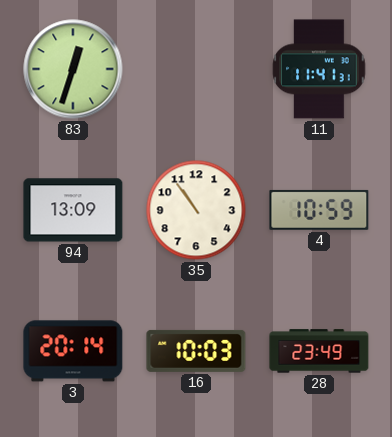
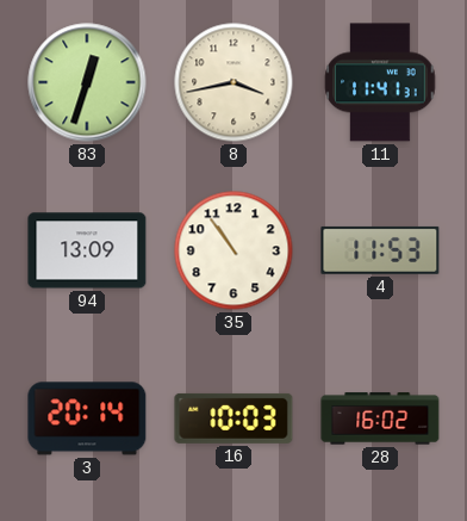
8: none -> 3:43 (233, 82)
4: 10:59 -> 11:53 (380, 250)
28: 23:49 -> 16:02 (380, 418)
